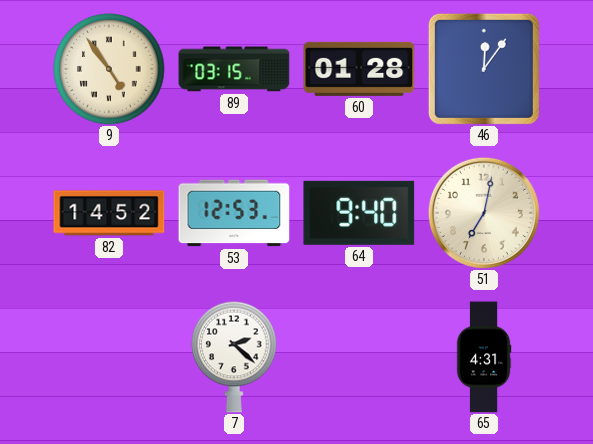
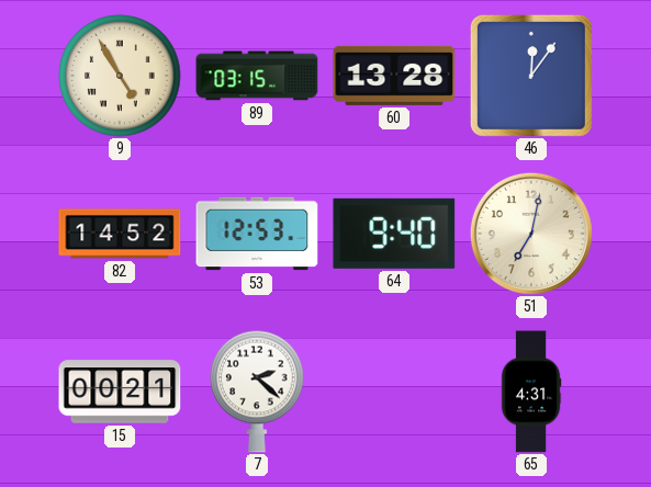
9: 4:54 -> 4:55 (120, 76)
60: 01:28 -> 13:28 (394, 76)
15: none -> 00:21 (120, 392)
